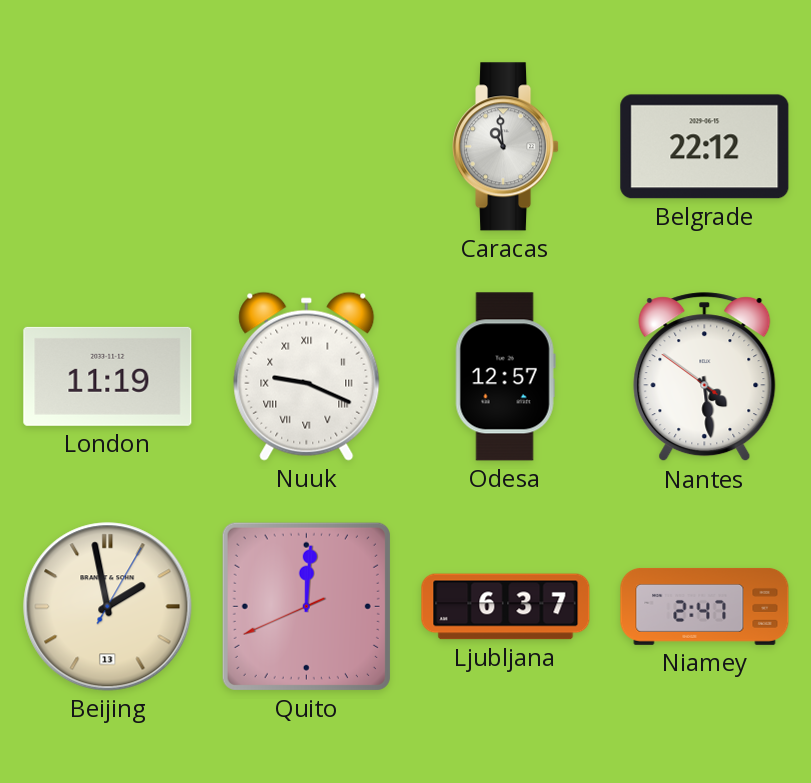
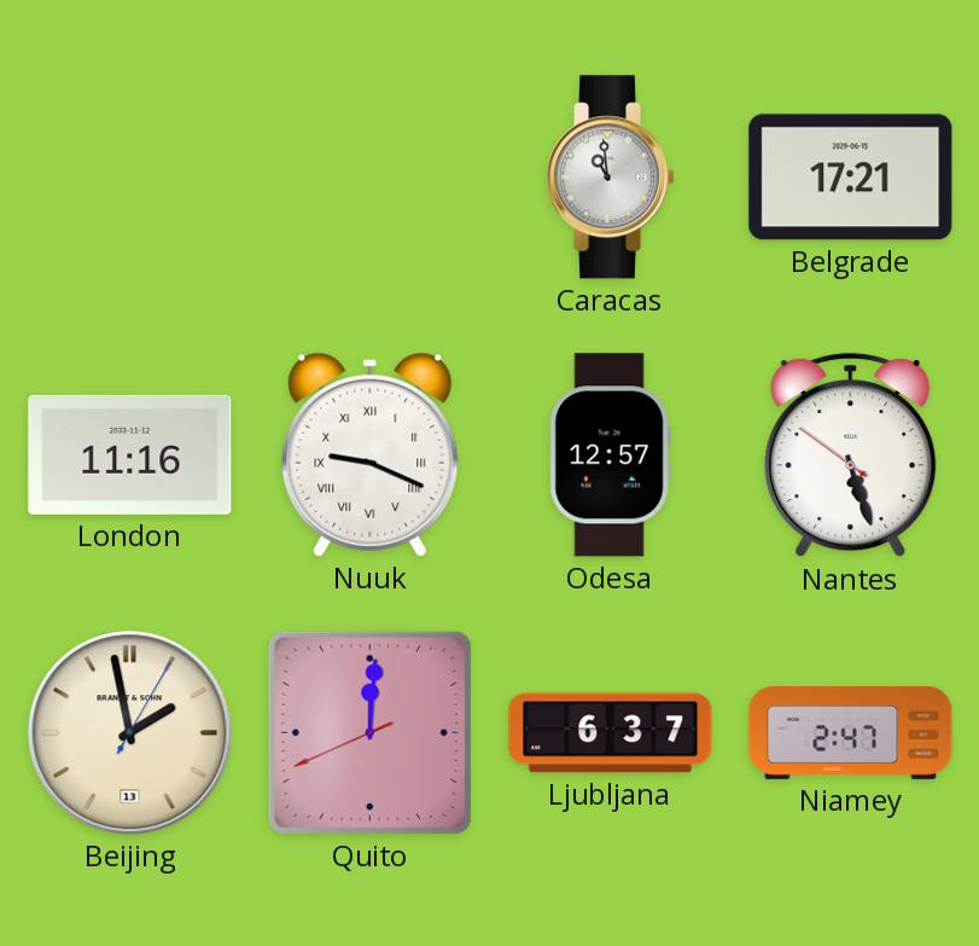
Belgrade: 22:12 -> 17:21 (851, 178)
London: 11:19 -> 11:16 (130, 454)
Nantes: 4:28 -> 5:26 (851, 455)
